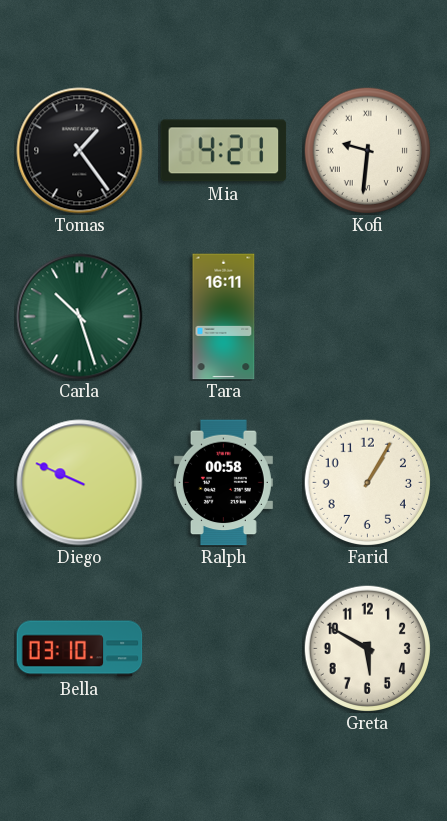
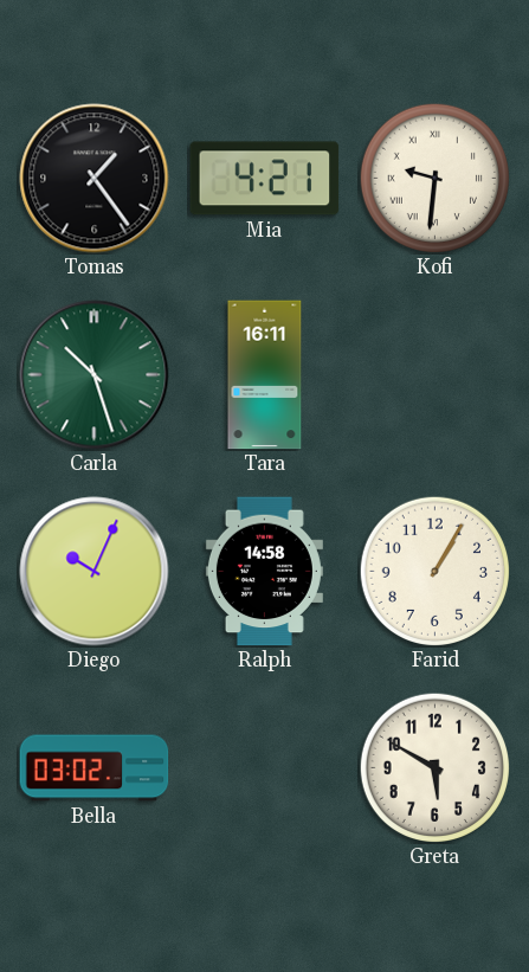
Diego: 9:49 -> 10:04 (95, 572)
Ralph: 00:58 -> 14:58 (264, 572)
Bella: 03:10 -> 03:02 (95, 768)
